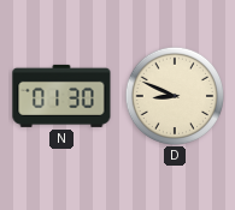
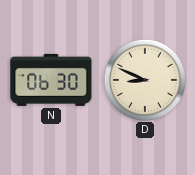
N: 01:30 -> 06:30 (51, 80)
